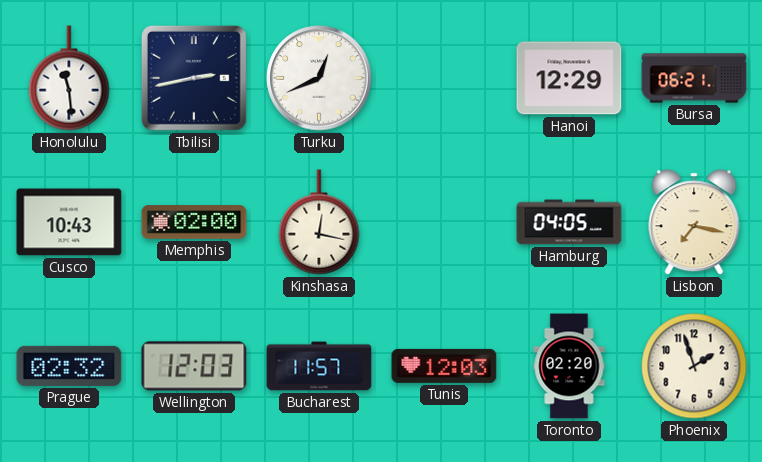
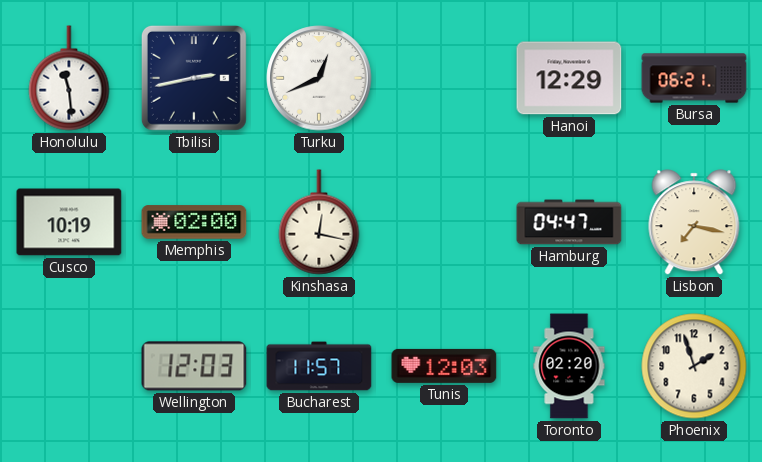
Cusco: 10:43 -> 10:19 (69, 222)
Hamburg: 04:05 -> 04:47 (569, 222)
Prague: 02:32 -> none (69, 366)
